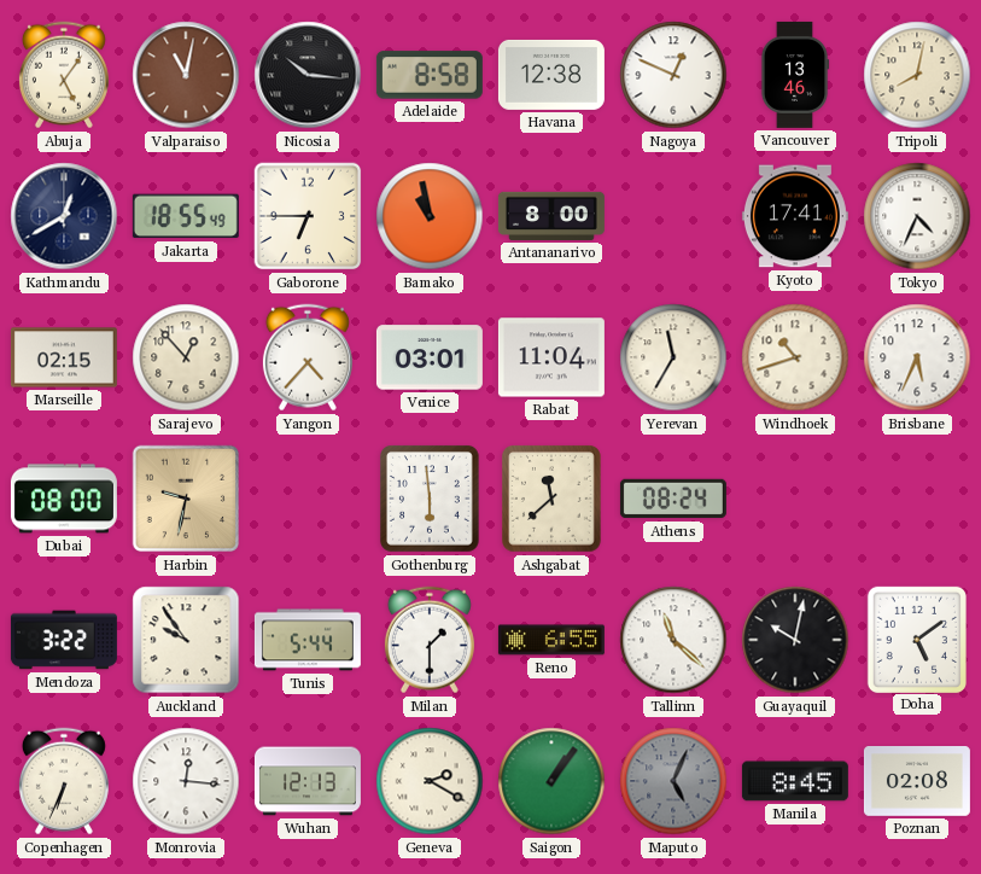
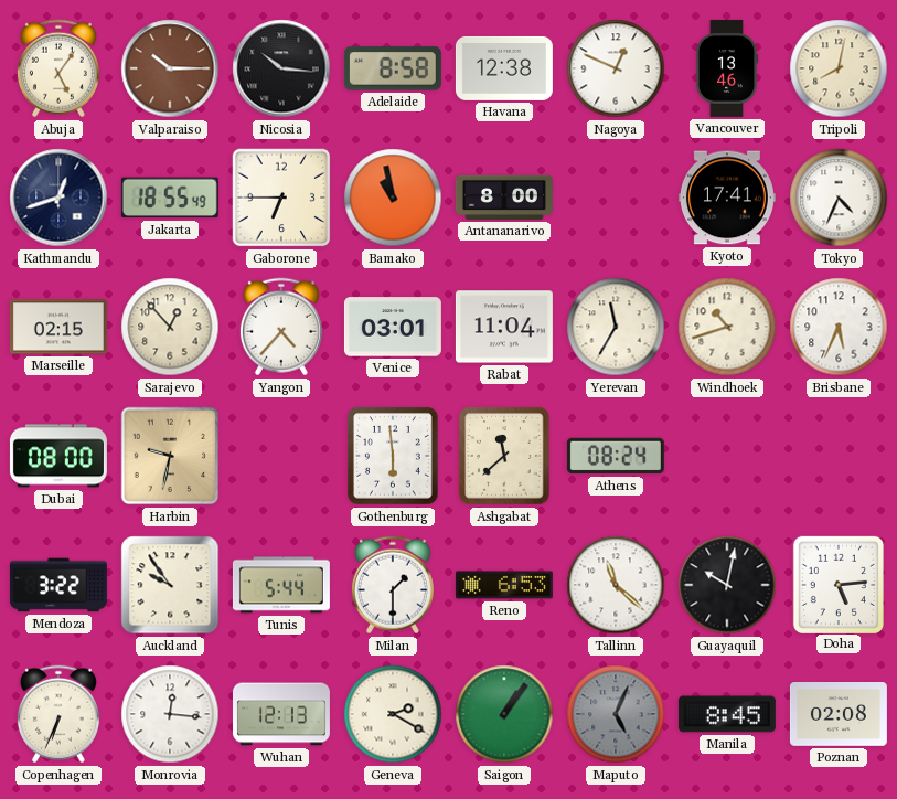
Valparaiso: 11:02 -> 10:15 (170, 68)
Kathmandu: 12:40 -> 12:42 (58, 198)
Reno: 6:55 -> 6:53 (504, 585)
Doha: 5:09 -> 5:14 (839, 584)
